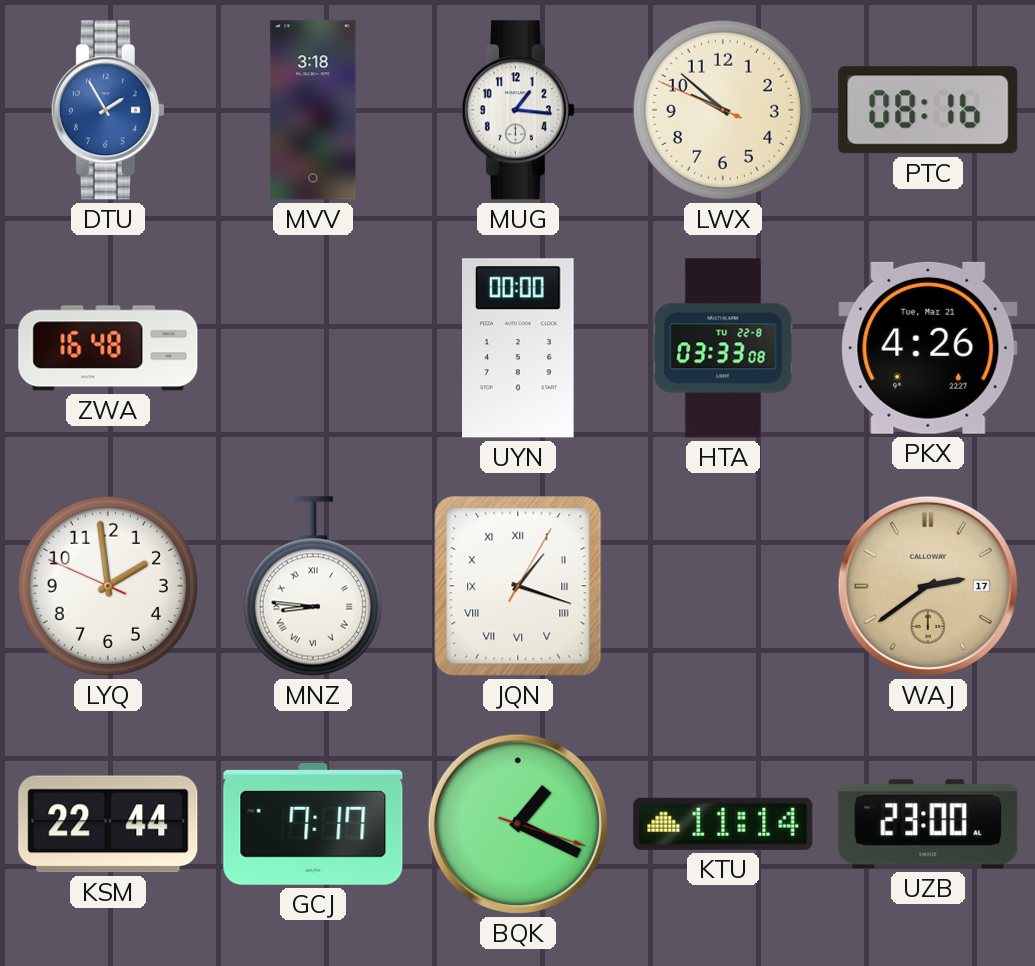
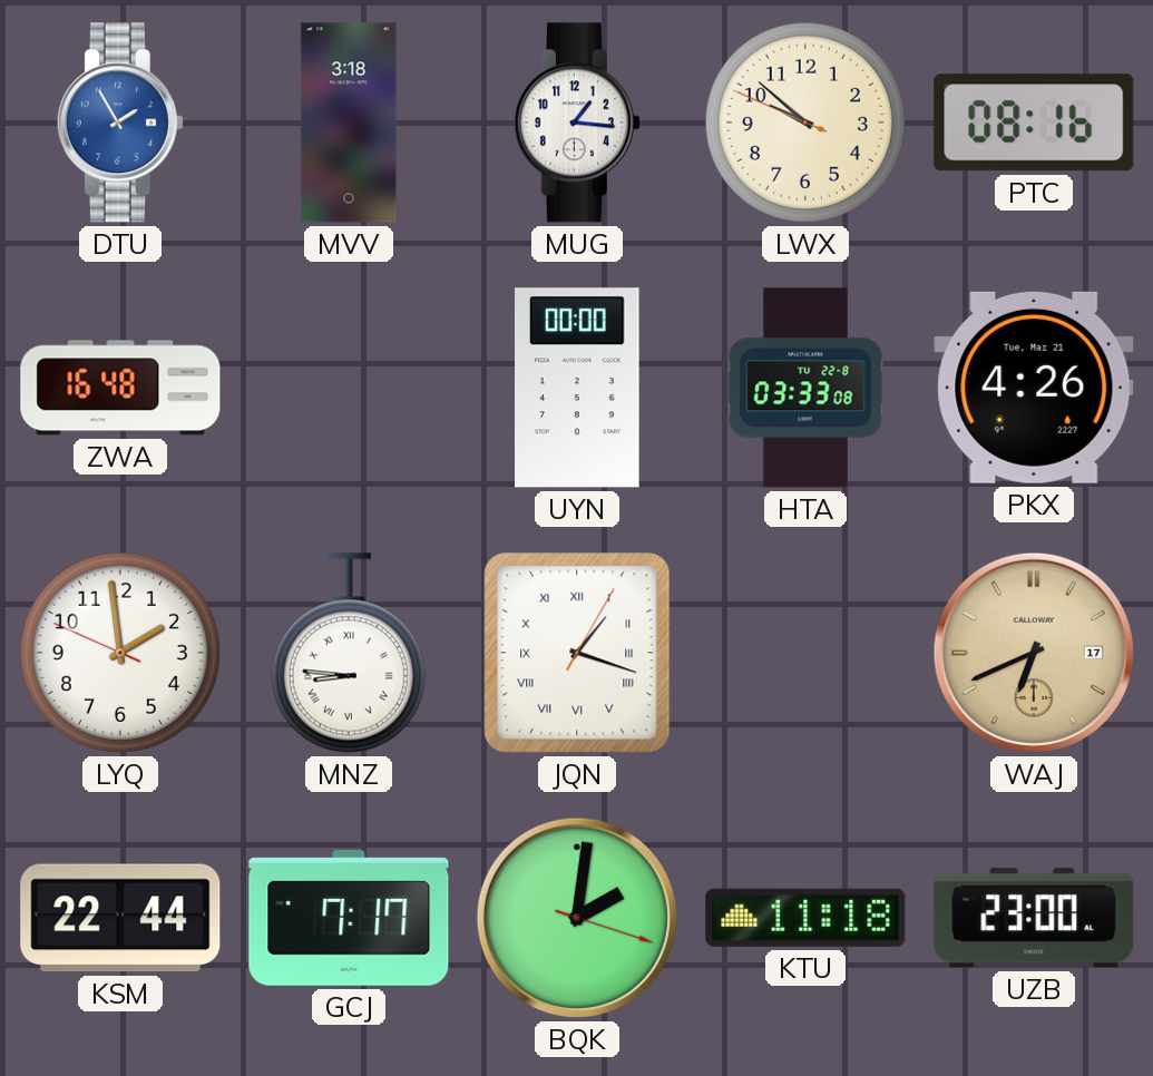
WAJ: 2:39 -> 6:41 (1034, 653)
BQK: 1:19 -> 2:01 (577, 918)
KTU: 11:14 -> 11:18 (805, 918)
